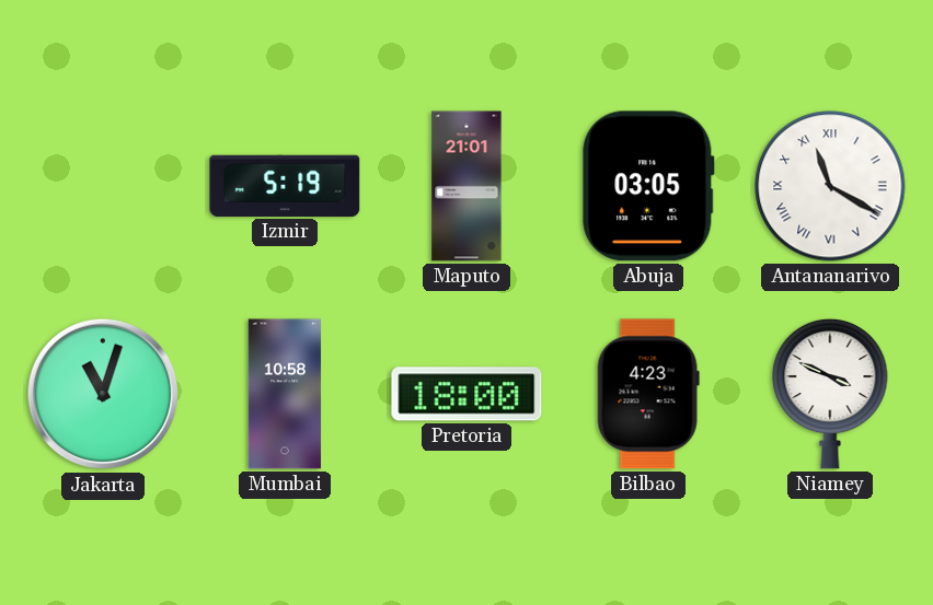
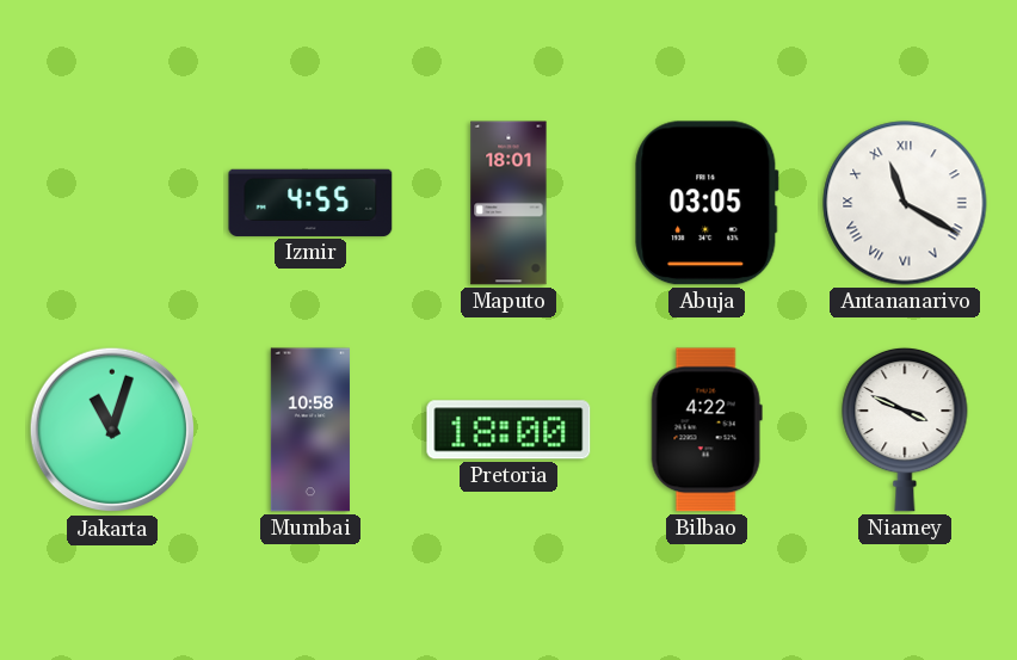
Izmir: 5:19 -> 4:55 (310, 203)
Maputo: 21:01 -> 18:01 (509, 203)
Bilbao: 4:23 -> 4:22 (707, 430)
